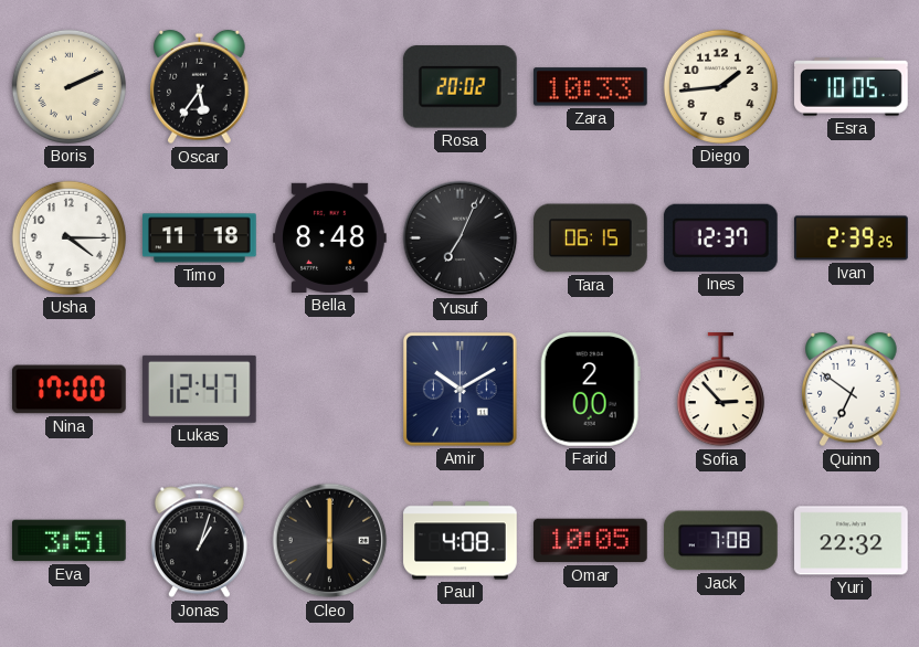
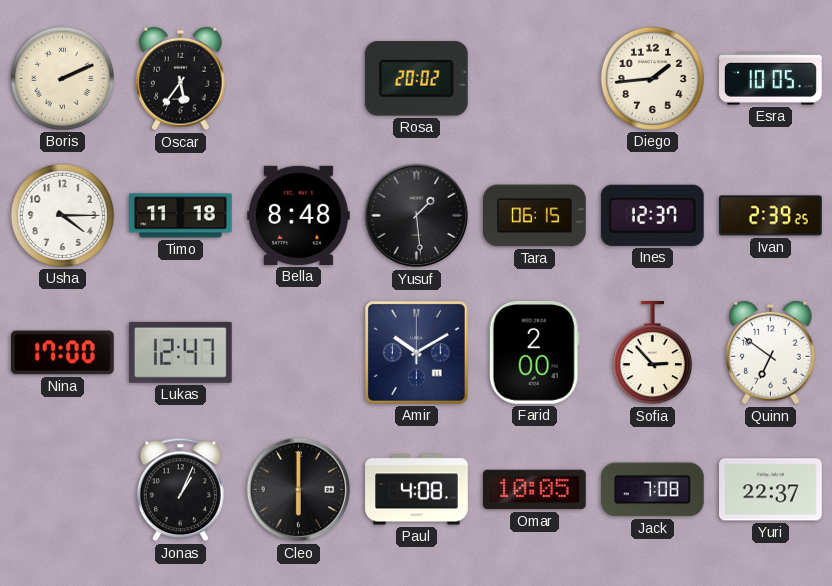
Zara: 10:33 -> none (591, 87)
Yusuf: 7:04 -> 1:29 (417, 216)
Eva: 3:51 -> none (70, 541)
Jonas: 1:03 -> 1:04 (180, 490)
Yuri: 22:32 -> 22:37 (771, 490)
